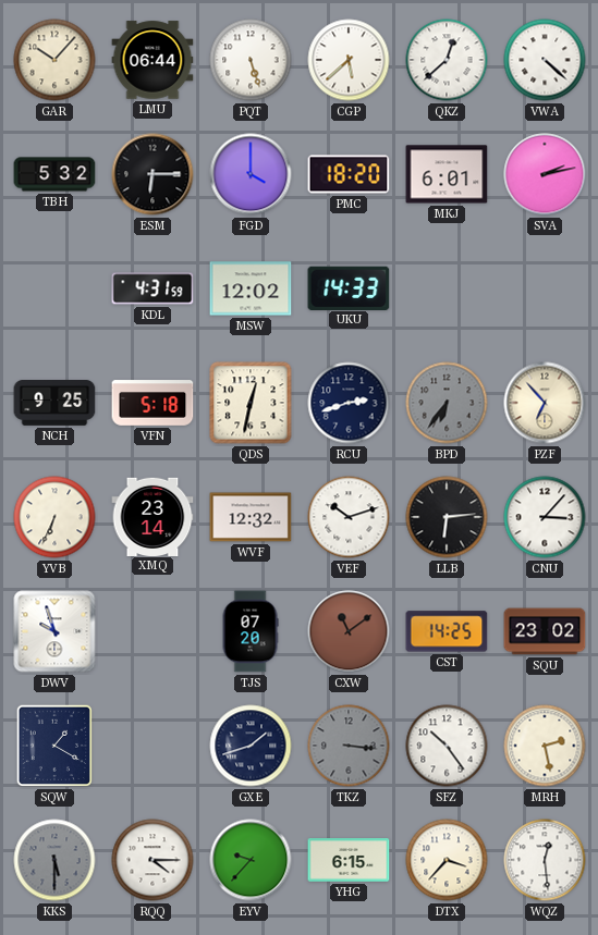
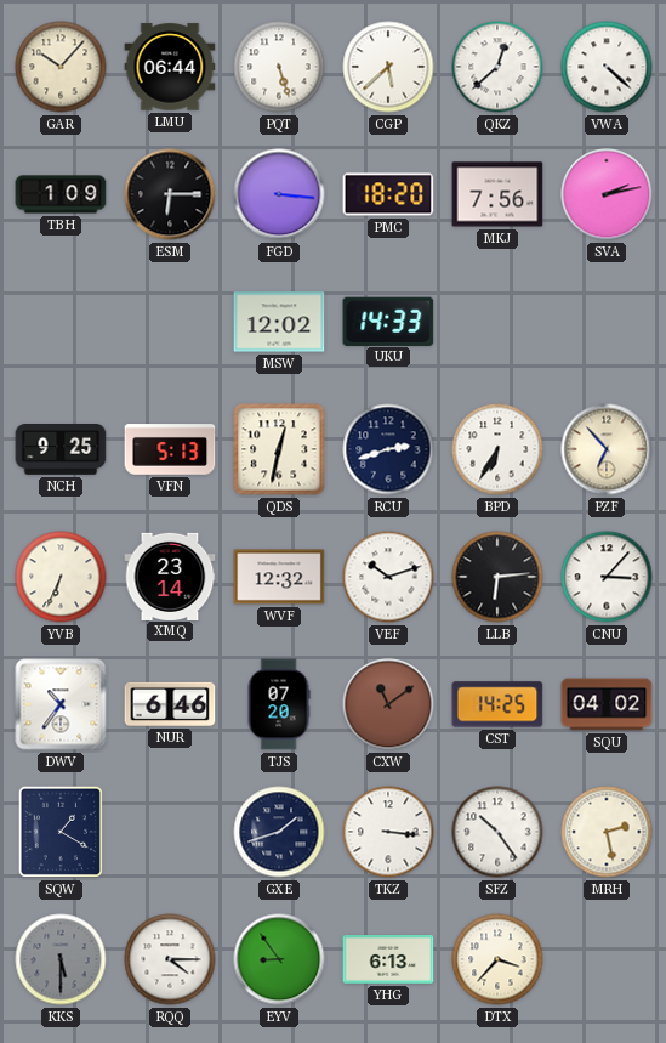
TBH: 5:32 -> 1:09 (61, 194)
FGD: 4:00 -> 3:16 (279, 194)
MKJ: 6:01 -> 7:56 (497, 194)
KDL: 4:31 -> none (152, 288)
VFN: 5:18 -> 5:13 (170, 449)
BPD: 6:36 -> 6:35 (497, 449)
BPD dial: grey -> white (497, 449)
DWV: 9:57 -> 10:36 (61, 704)
NUR: none -> 6:46 (170, 704)
SQU: 23:02 -> 04:02 (607, 704)
TKZ dial: grey -> white (388, 832)
EYV: 9:37 -> 8:54 (279, 959)
YHG: 6:15 -> 6:13 (388, 959)
WQZ: 12:29 -> none (545, 860)
